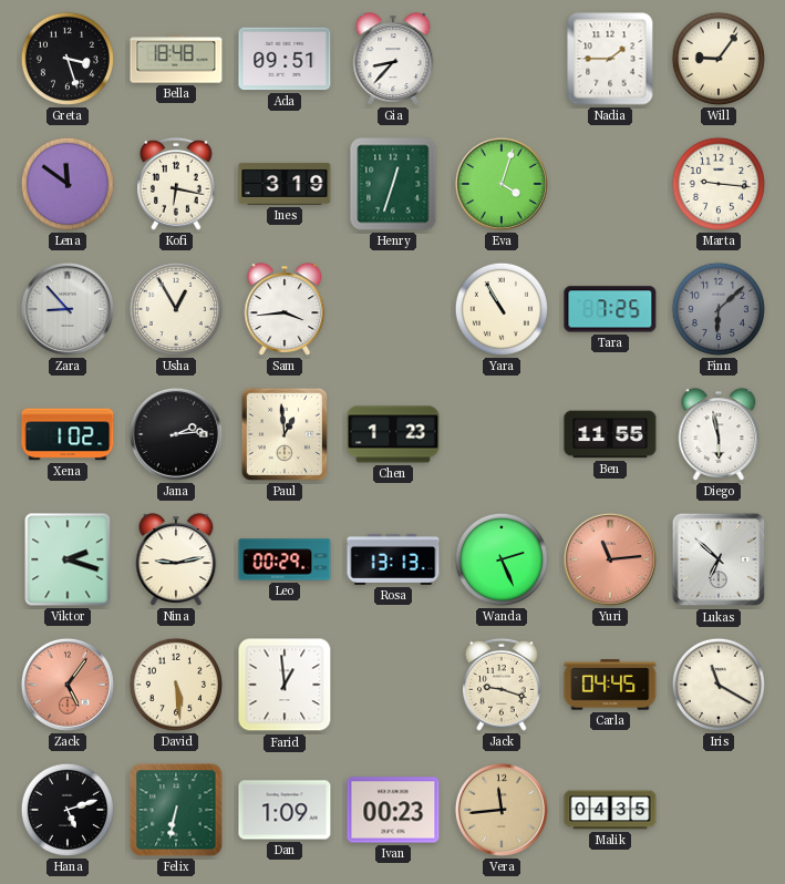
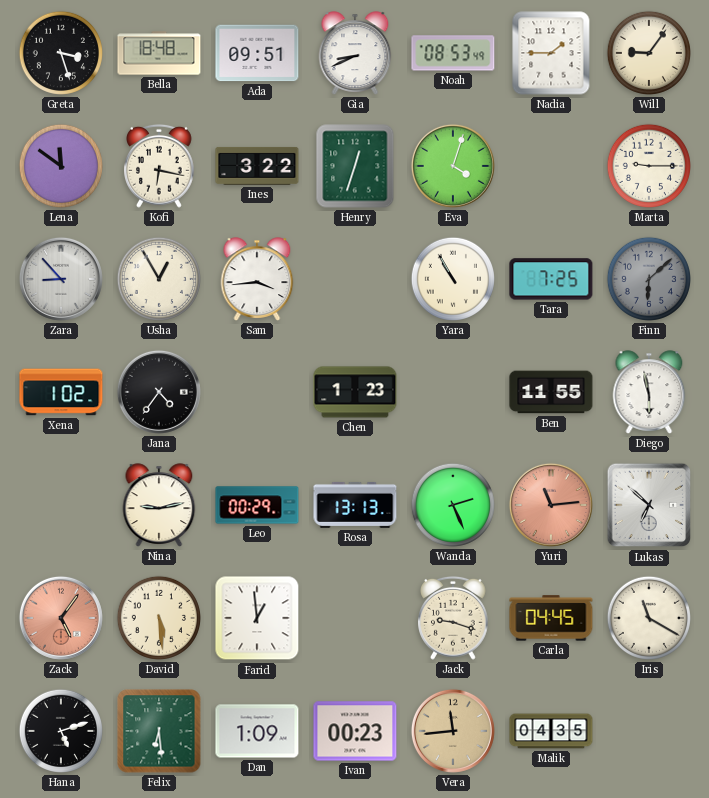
Gia: 8:37 -> 8:41 (355, 53)
Noah: none -> 08:53 (453, 53)
Ines: 3:19 -> 3:22 (257, 166)
Marta: 9:16 -> 9:15 (649, 166)
Jana: 2:14 -> 4:36 (159, 392)
Paul: 12:59 -> none (285, 434)
Viktor: 2:18 -> none (68, 559)
Felix: 6:32 -> 6:29 (159, 731)
